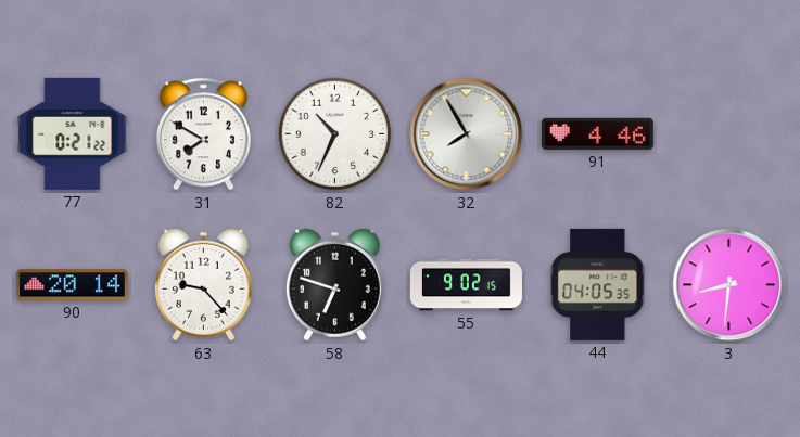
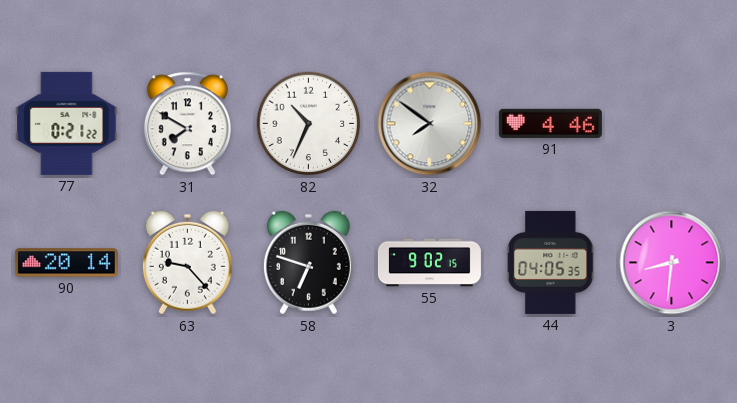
32: 7:55 -> 7:51 (430, 124)
